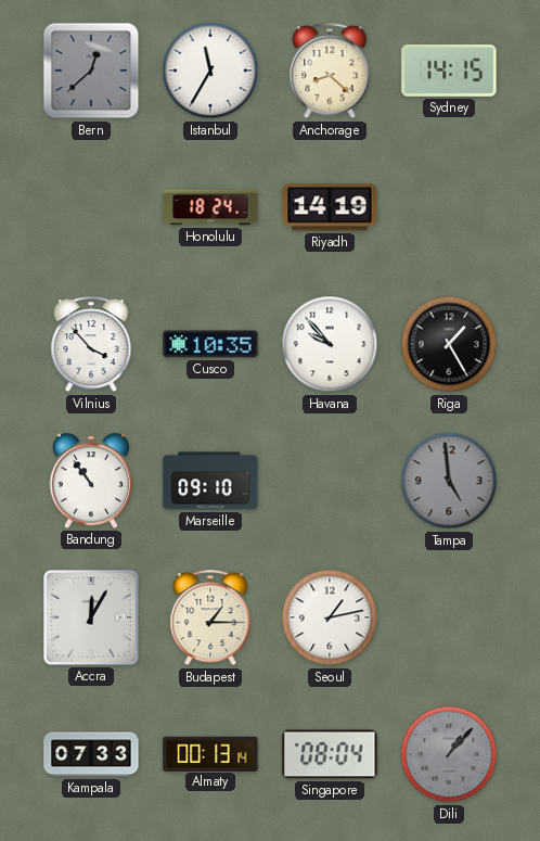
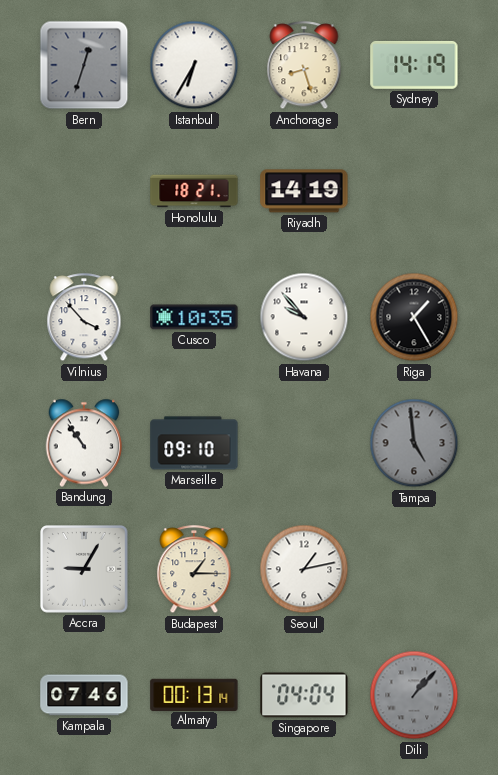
Bern: 12:38 -> 12:33 (84, 65)
Istanbul: 11:35 -> 6:35 (194, 65)
Anchorage: 8:22 -> 8:27 (304, 66)
Sydney: 14:15 -> 14:19 (414, 65)
Honolulu: 18:24 -> 18:21 (194, 191)
Accra: 12:05 -> 9:05 (85, 570)
Kampala: 07:33 -> 07:46 (84, 695)
Singapore: 08:04 -> 04:04 (304, 695)
